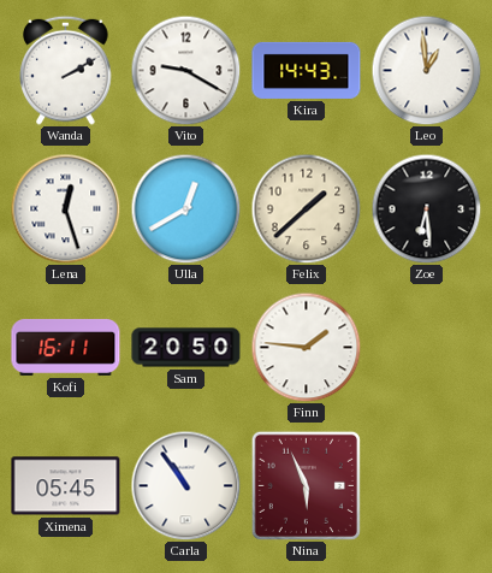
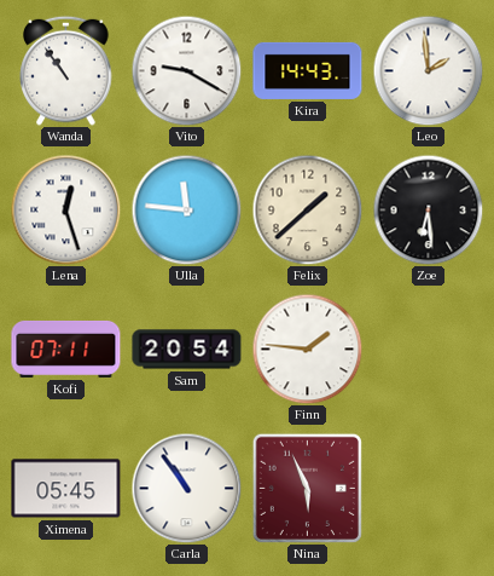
Wanda: 2:10 -> 10:54 (66, 70)
Leo: 12:59 -> 1:59 (428, 70)
Ulla: 12:40 -> 11:46 (186, 209)
Kofi: 16:11 -> 07:11 (66, 349)
Sam: 20:50 -> 20:54 (187, 350)
